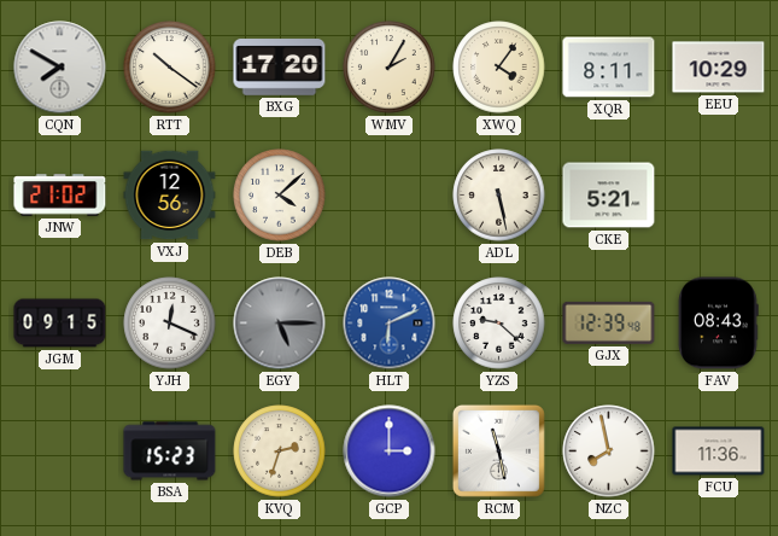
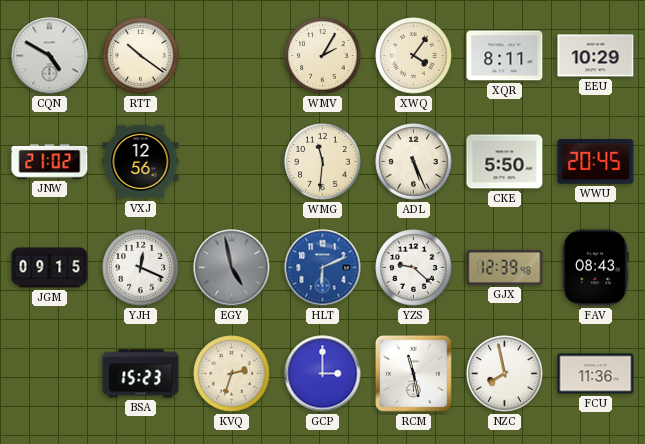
CQN: 7:50 -> 4:50 (50, 56)
BXG: 17:20 -> none (280, 68)
DEB: 4:08 -> none (280, 196)
WMG: none -> 11:31 (323, 162)
ADL: 5:28 -> 5:26 (414, 162)
CKE: 5:21 -> 5:50 (505, 162)
WWU: none -> 20:45 (596, 162)
EGY: 5:15 -> 4:58 (232, 268)
